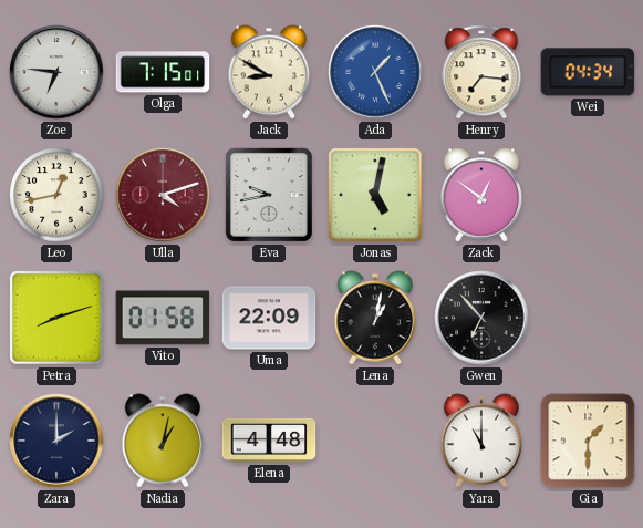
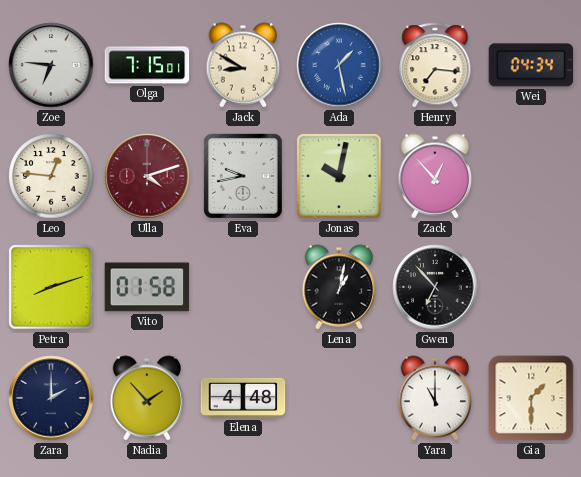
Ada: 1:26 -> 1:28 (339, 65)
Leo: 12:43 -> 12:46 (51, 176)
Jonas: 5:02 -> 10:02 (339, 176)
Zack: 12:51 -> 12:53 (435, 176)
Uma: 22:09 -> none (269, 318)
Nadia: 1:02 -> 1:53 (147, 398)
